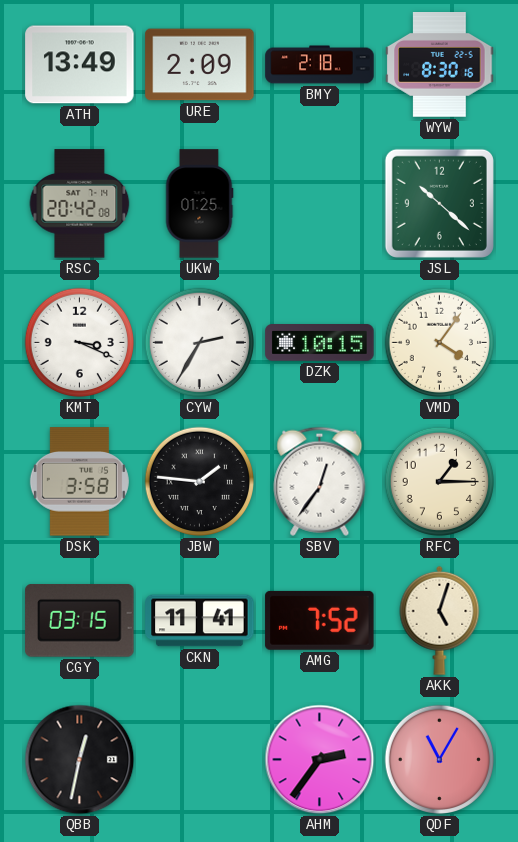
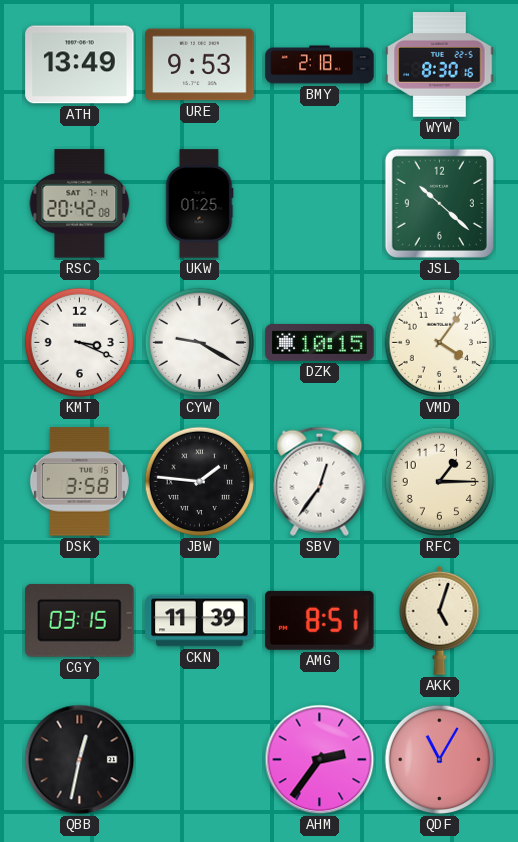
URE: 2:09 -> 9:53 (200, 65)
CYW: 2:35 -> 9:20 (200, 343)
CKN: 11:41 -> 11:39 (200, 621)
AMG: 7:52 -> 8:51 (320, 620)
